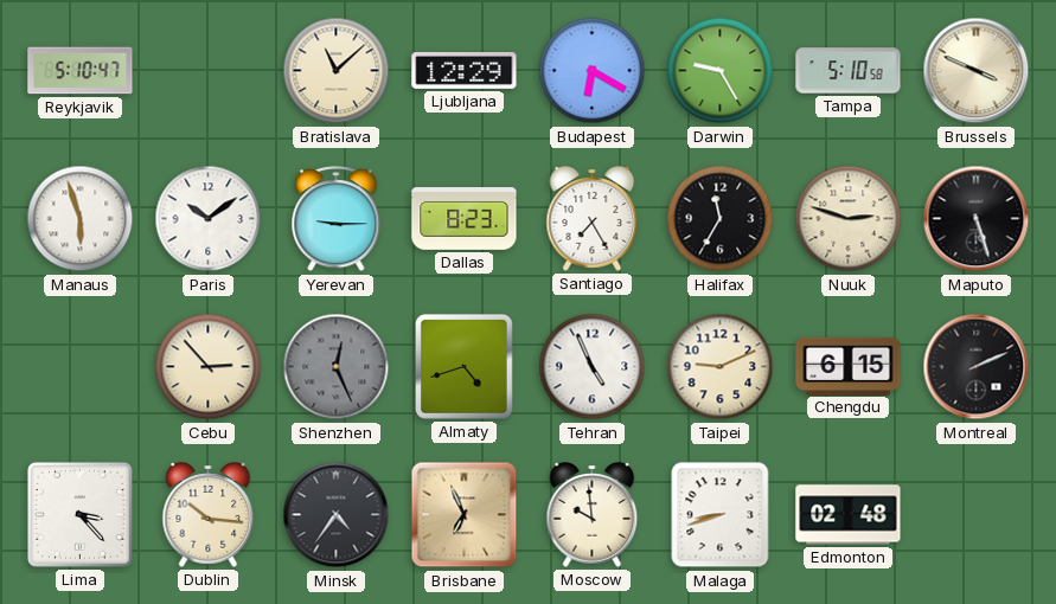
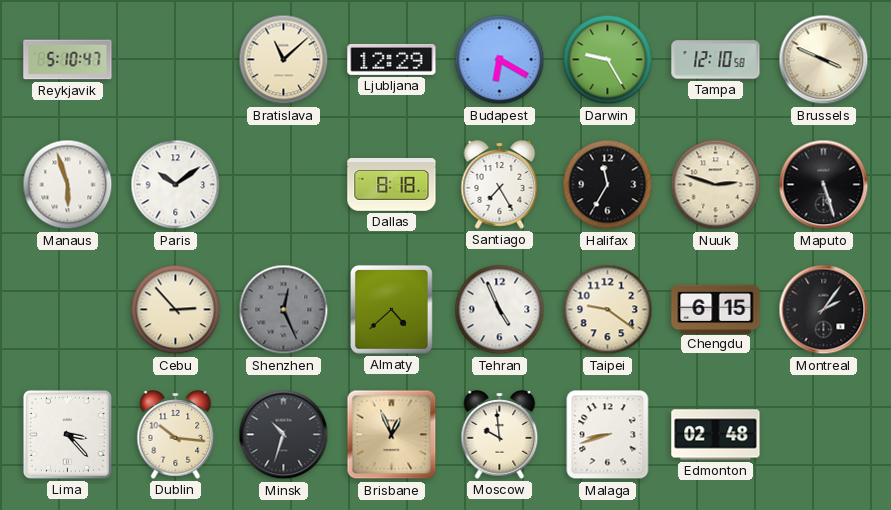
Tampa: 5:10 -> 12:10 (716, 60)
Yerevan: 9:15 -> none (337, 219)
Dallas: 8:23 -> 8:18 (392, 185)
Almaty: 4:42 -> 4:38 (391, 309)
Taipei: 9:11 -> 9:21 (608, 310)
Montreal: 2:11 -> 2:06 (824, 310)
Minsk: 4:36 -> 10:33 (284, 435)
Brisbane: 6:56 -> 12:56 (392, 435)
